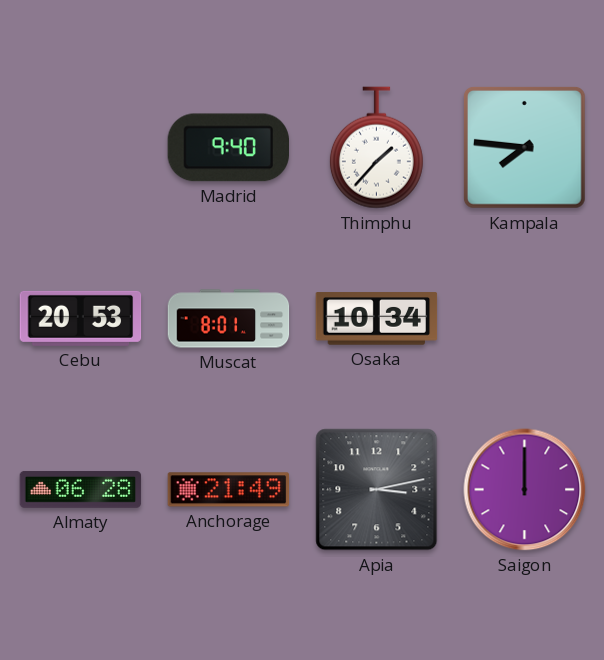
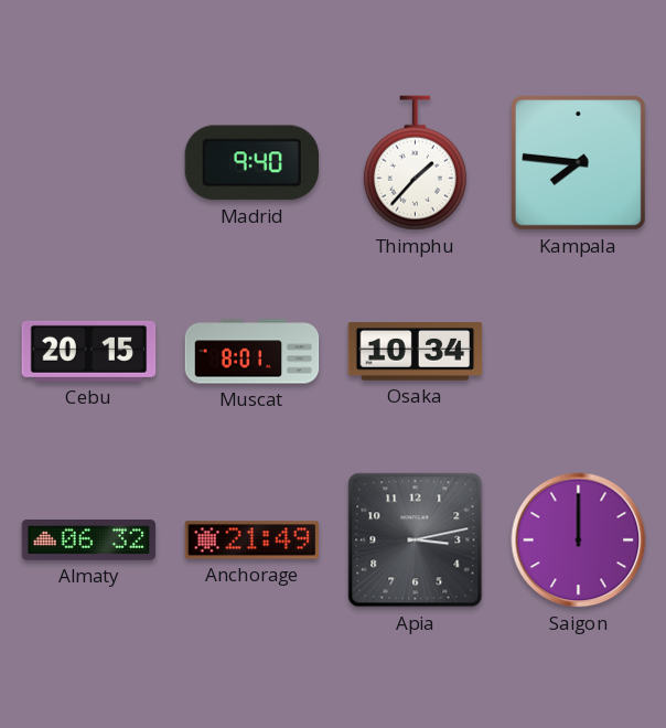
Cebu: 20:53 -> 20:15 (89, 351)
Almaty: 06:28 -> 06:32 (89, 539)
